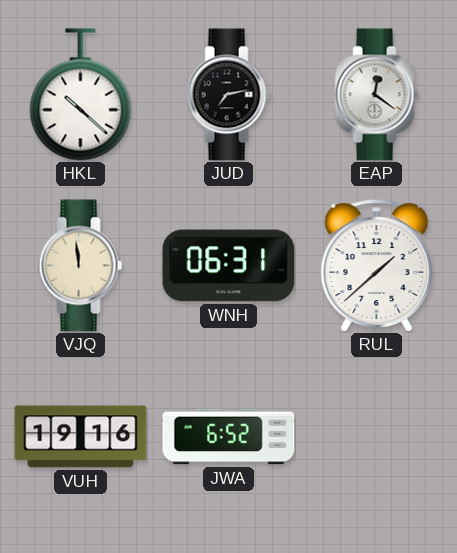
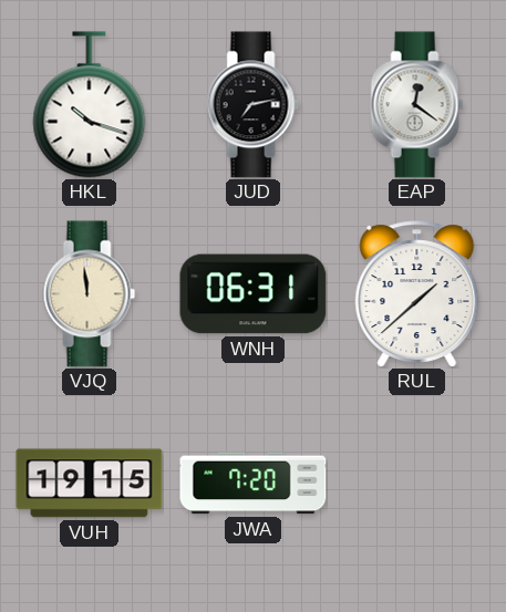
HKL: 10:22 -> 10:18 (90, 105)
VUH: 19:16 -> 19:15 (90, 484)
JWA: 6:52 -> 7:20 (254, 484)
